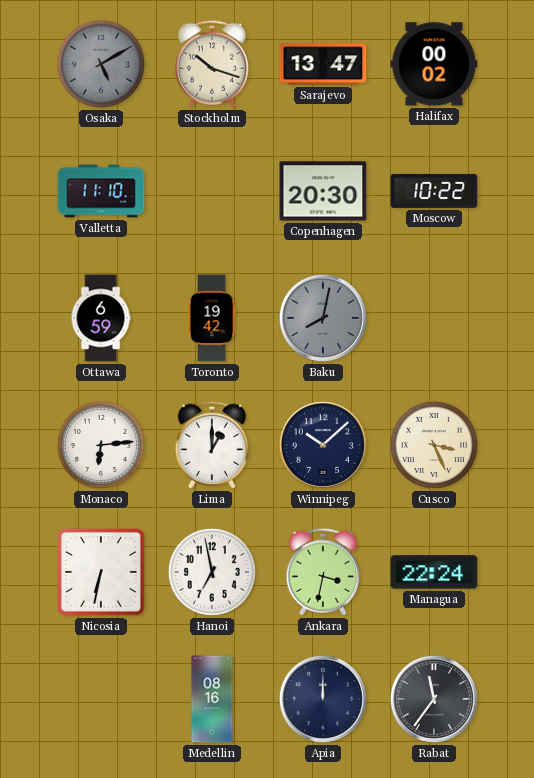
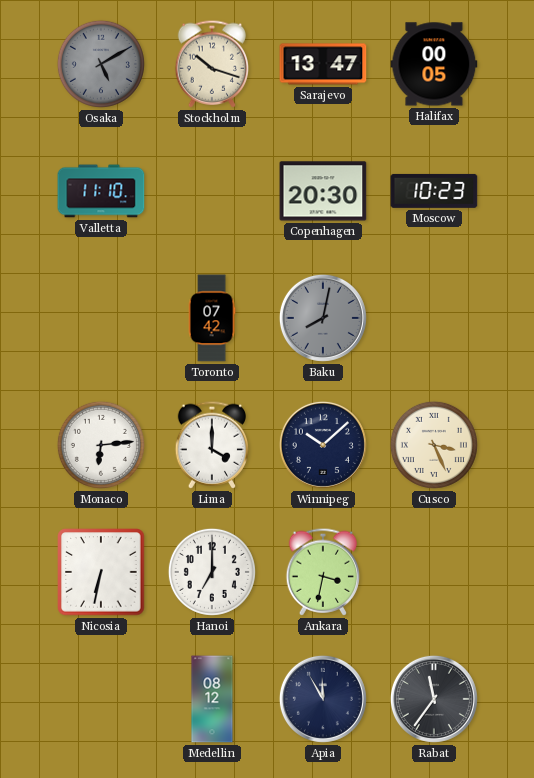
Halifax: 00:02 -> 00:05 (434, 64)
Moscow: 10:22 -> 10:23 (434, 191)
Ottawa: 6:59 -> none (101, 318)
Toronto: 19:42 -> 07:42 (212, 318)
Lima: 1:00 -> 4:00 (212, 445)
Hanoi: 6:58 -> 7:00 (212, 572)
Managua: 22:24 -> none (434, 572)
Medellin: 08:16 -> 08:12 (212, 699)
Apia: 12:00 -> 11:55 (323, 699)
